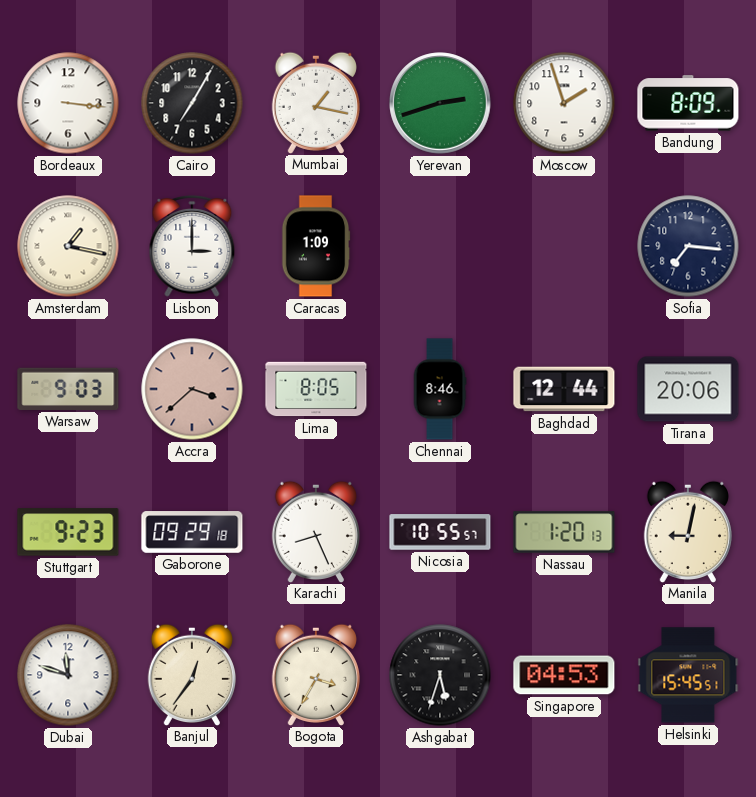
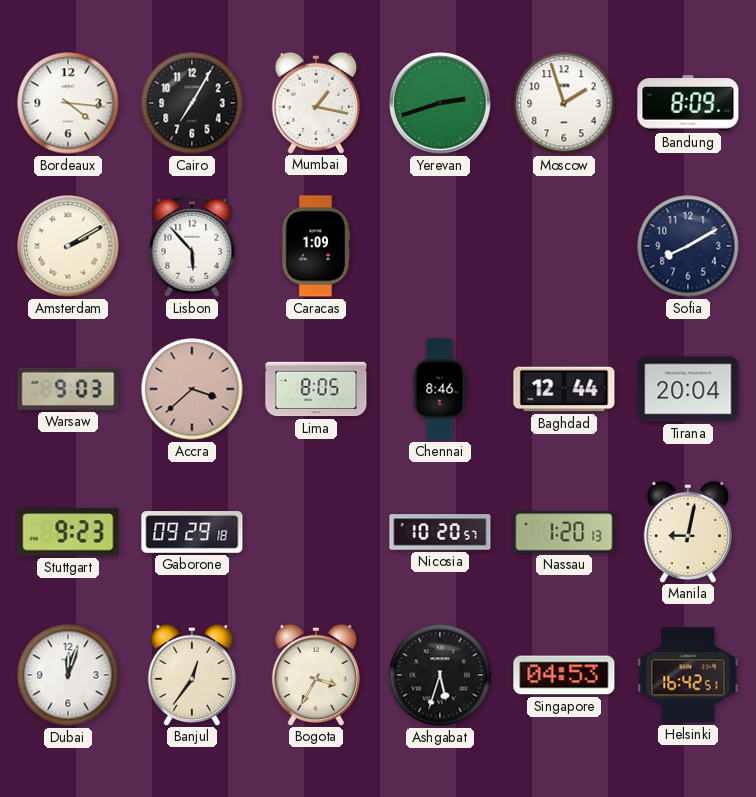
Bordeaux: 3:16 -> 4:16 (68, 103)
Amsterdam: 1:17 -> 2:10 (68, 246)
Lisbon: 3:00 -> 5:53 (192, 246)
Sofia: 7:16 -> 8:10 (688, 246)
Tirana: 20:06 -> 20:04 (688, 389)
Karachi: 8:26 -> none (315, 531)
Nicosia: 10:55 -> 10:20 (440, 532)
Dubai: 11:48 -> 12:03 (68, 675)
Helsinki: 15:45 -> 16:42 (688, 675)
